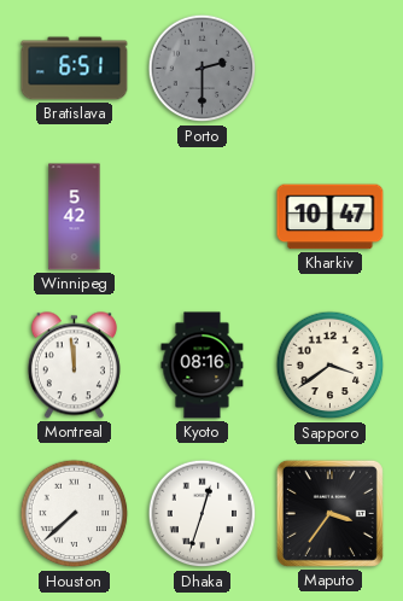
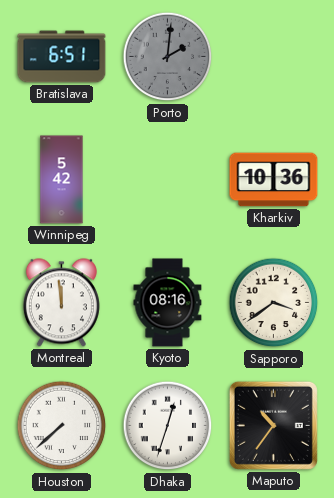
Porto: 2:30 -> 2:01 (168, 57)
Kharkiv: 10:47 -> 10:36 (274, 180)
Maputo: 3:36 -> 10:36 (273, 425)
